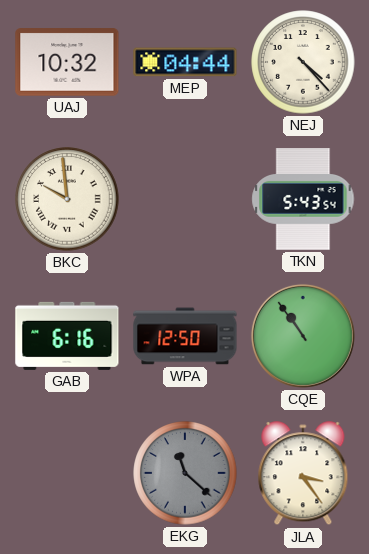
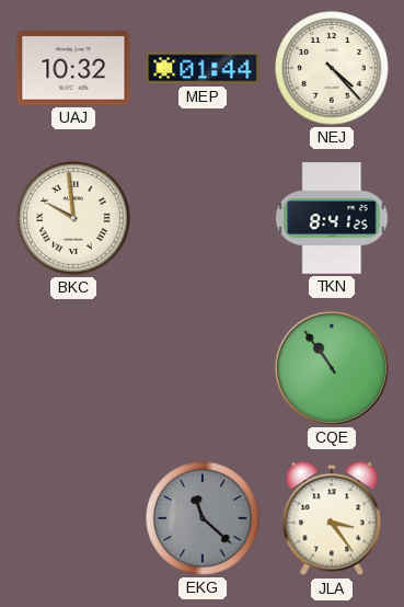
MEP: 04:44 -> 01:44 (203, 68)
TKN: 5:43 -> 8:41 (332, 218)
GAB: 6:16 -> none (67, 336)
WPA: 12:50 -> none (185, 336)
